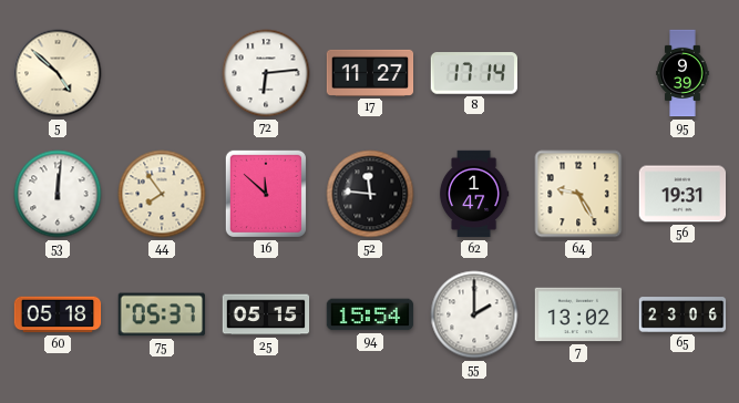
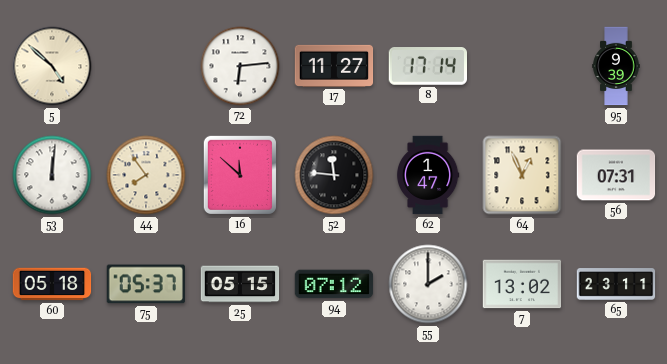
64: 9:25 -> 12:56 (522, 175)
56: 19:31 -> 07:31 (616, 175)
94: 15:54 -> 07:12 (334, 284)
65: 23:06 -> 23:11 (616, 284)
